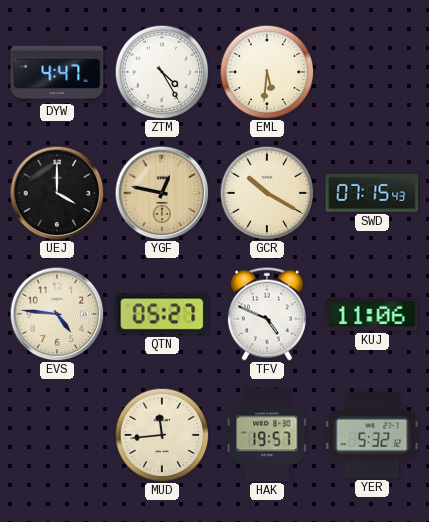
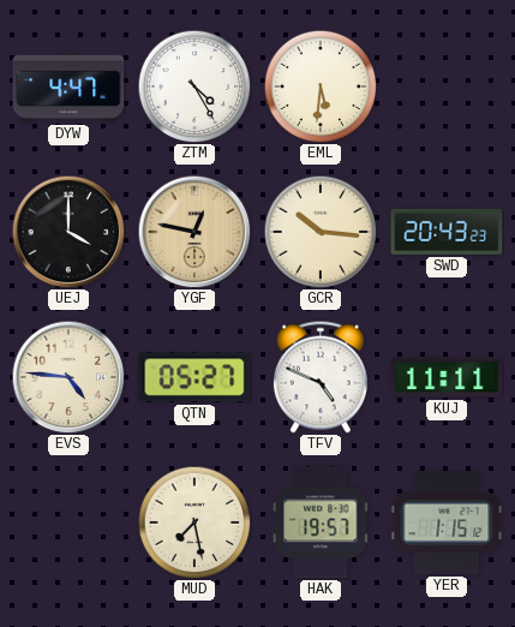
GCR: 10:20 -> 10:16 (321, 232)
SWD: 07:15 -> 20:43 (447, 232)
KUJ: 11:06 -> 11:11 (447, 377)
MUD: 11:44 -> 7:28 (194, 522)
YER: 5:32 -> 1:15 (447, 524)
